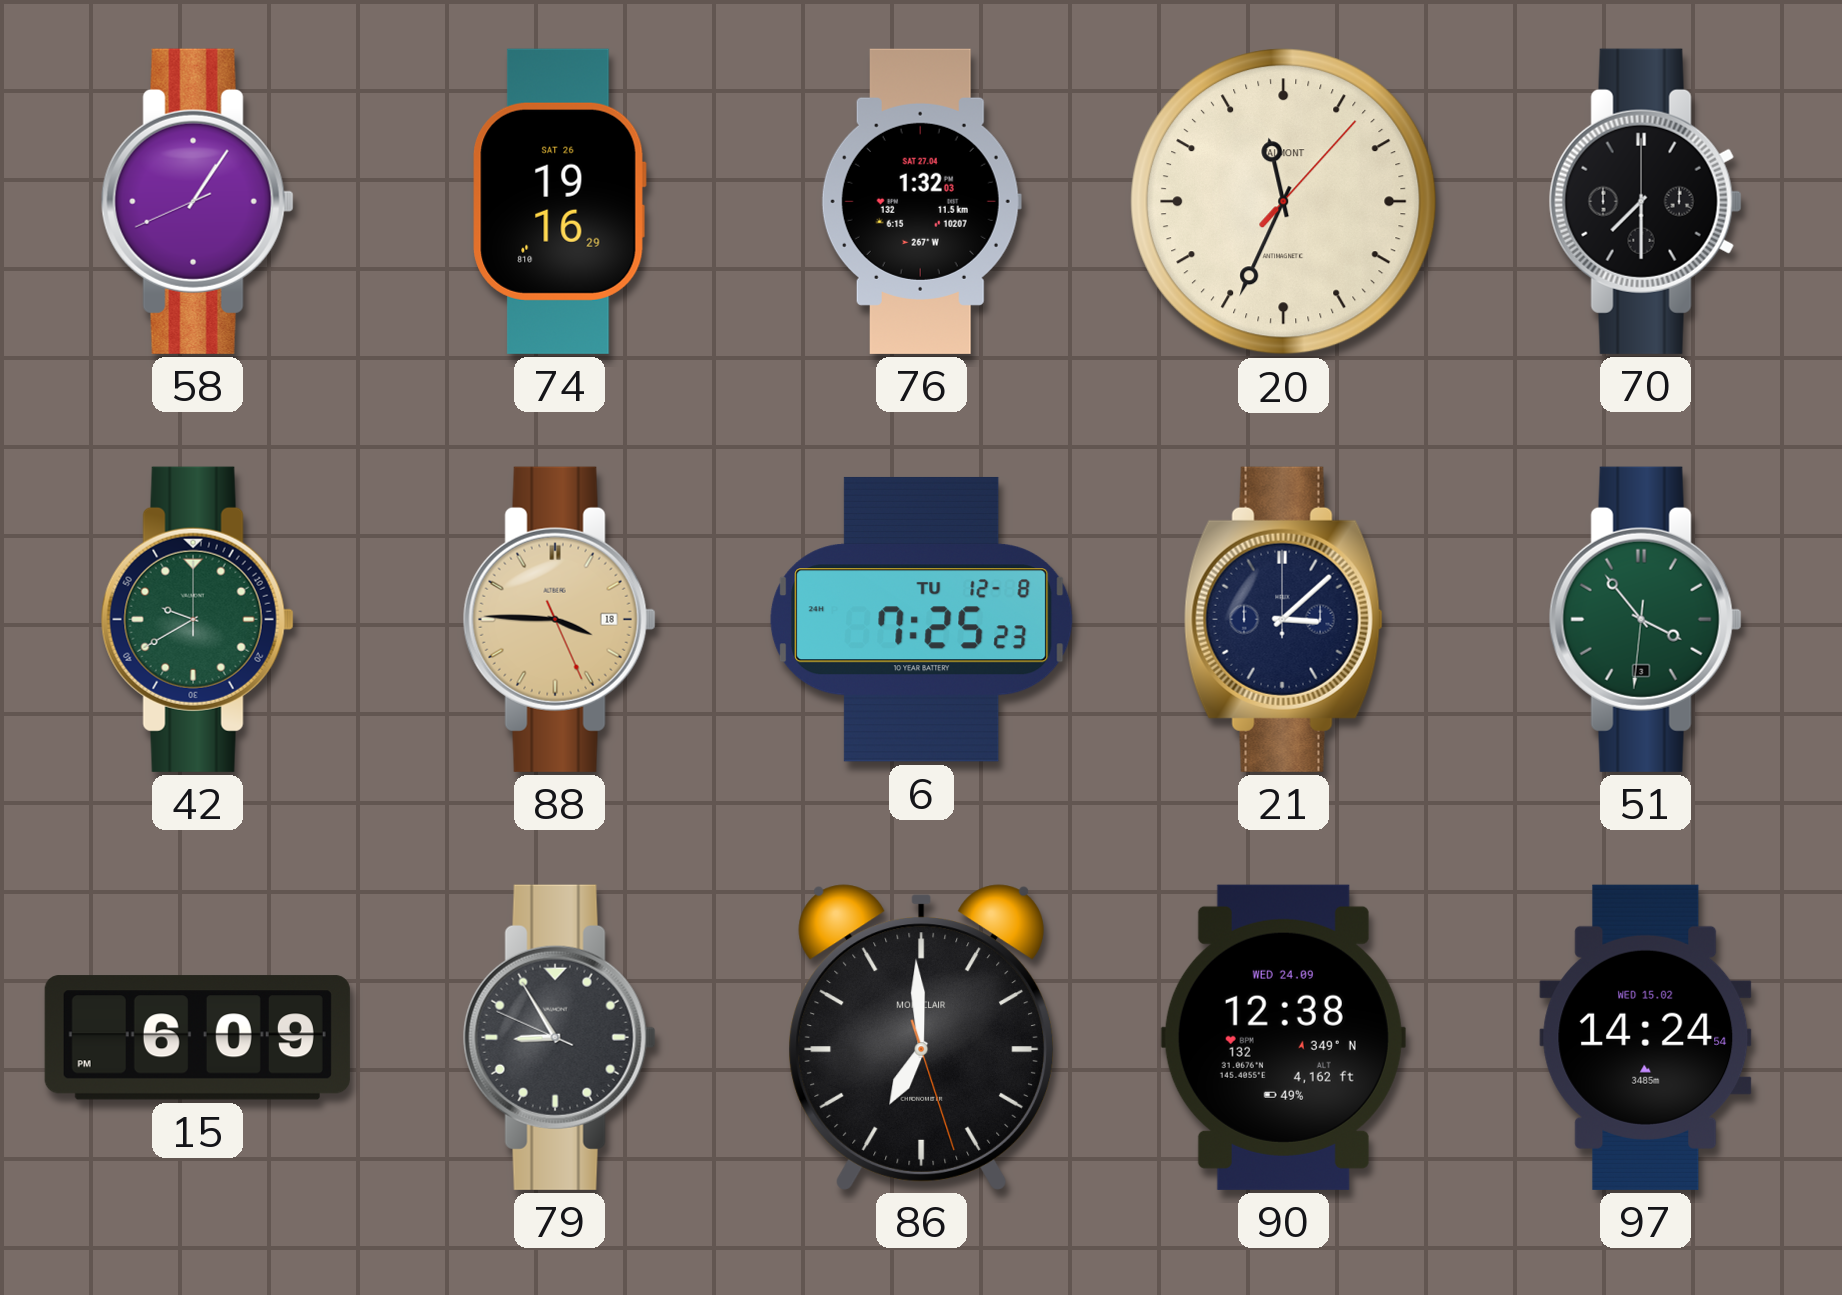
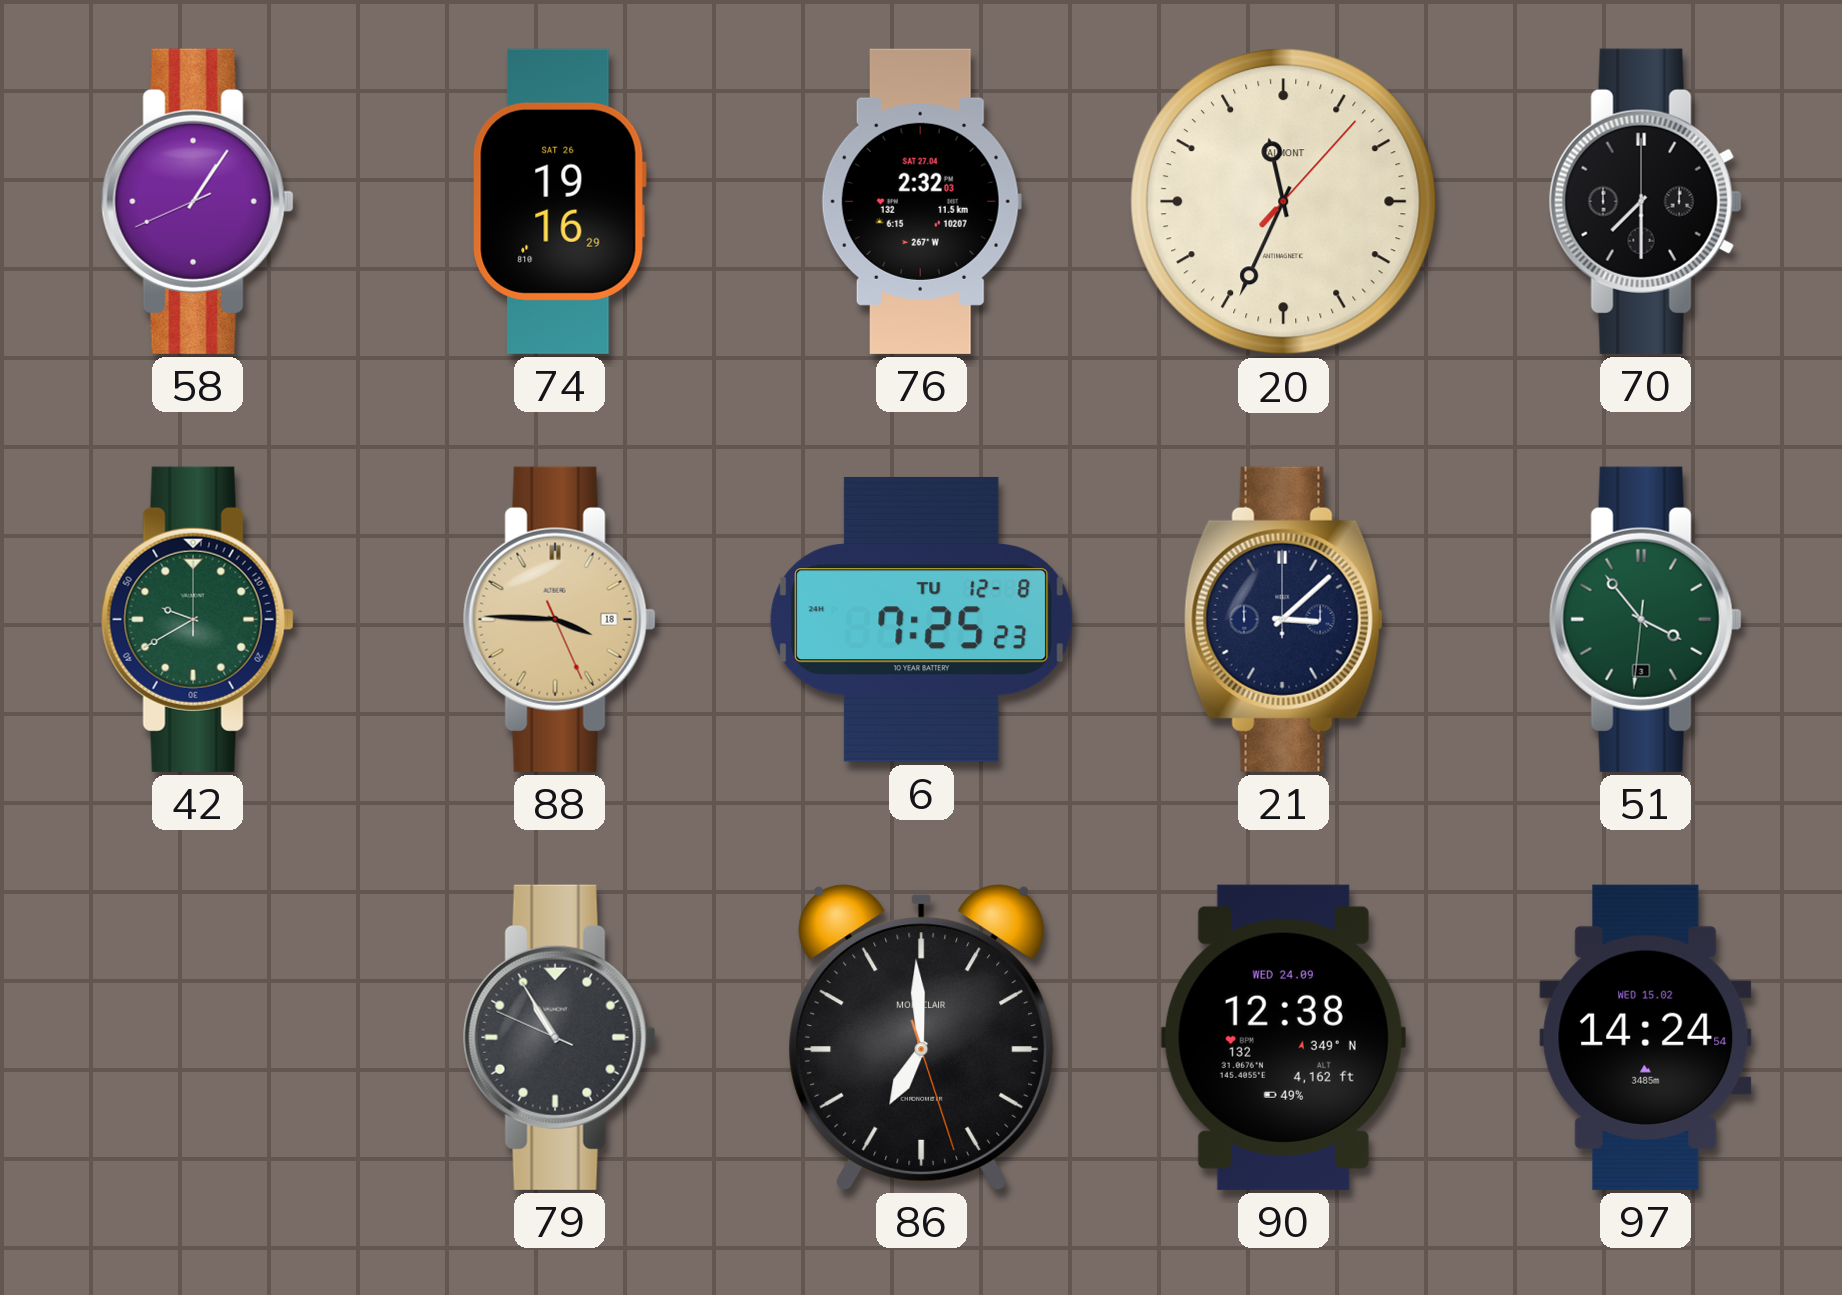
76: 1:32 -> 2:32 (921, 201)
15: 6:09 -> none (197, 1038)
79: 8:54 -> 10:54 (559, 1037)
